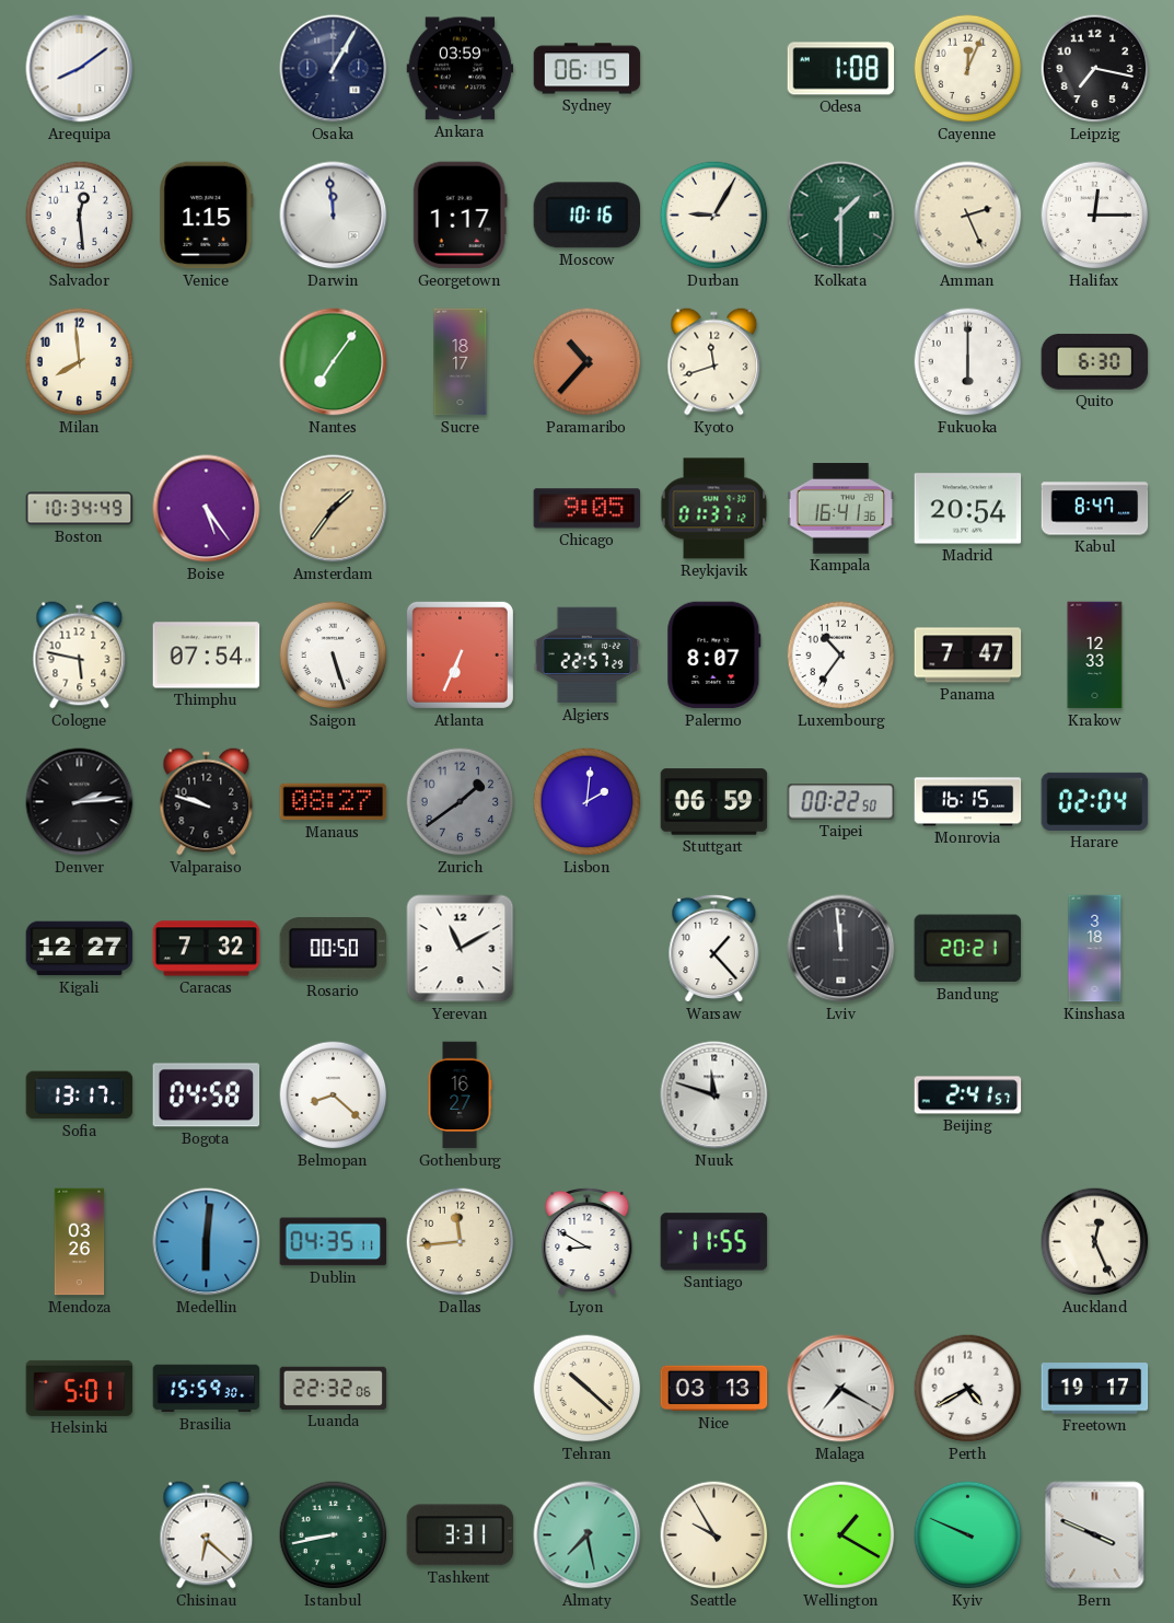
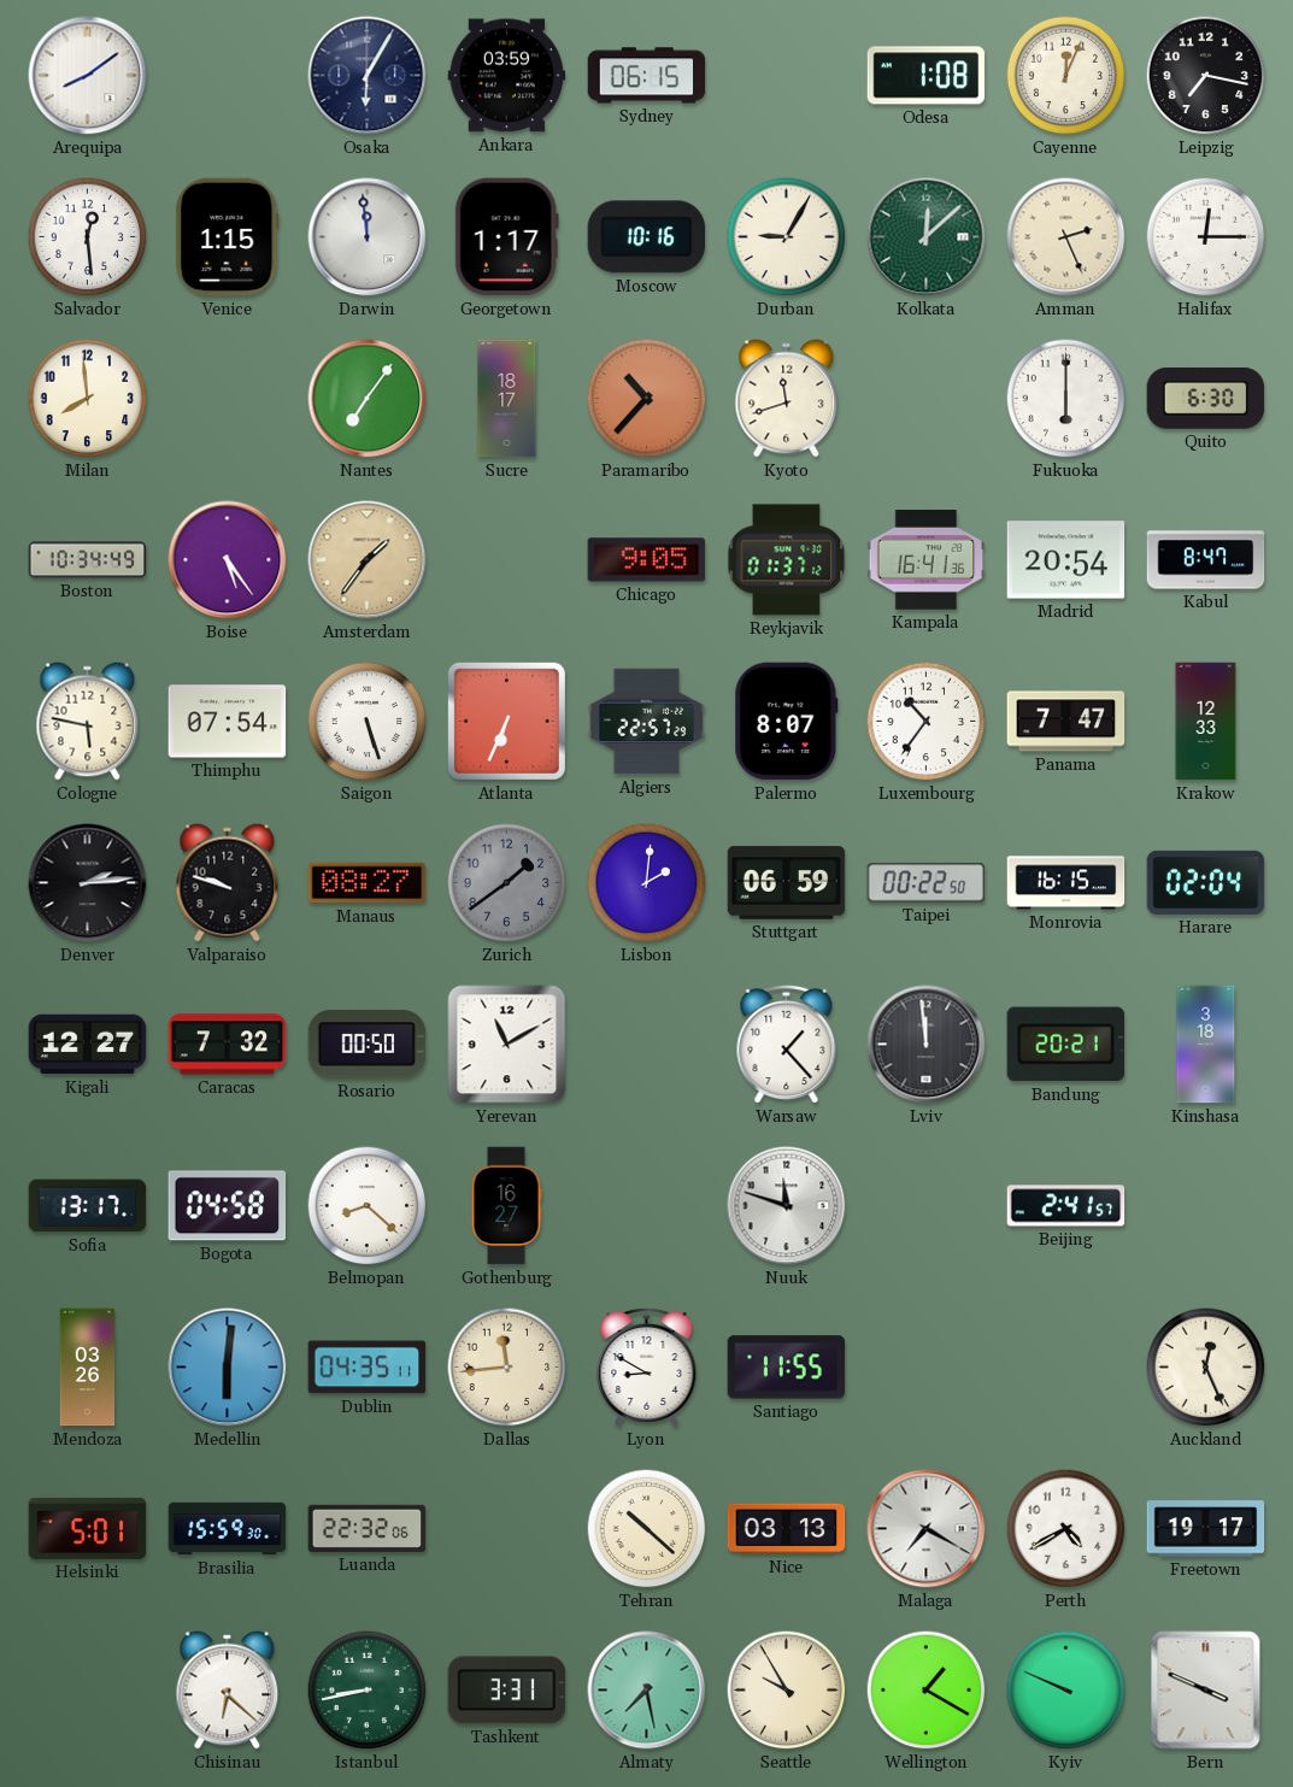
Osaka: 1:05 -> 6:05 (368, 76)
Kolkata: 1:30 -> 12:08 (927, 237)
